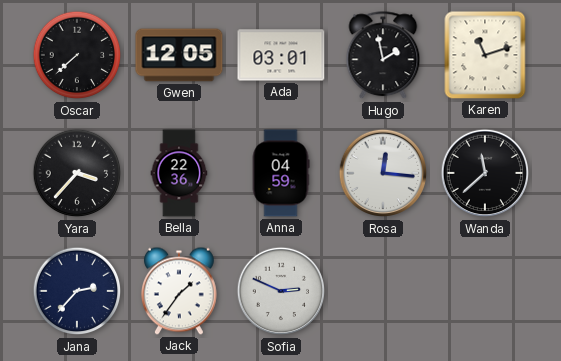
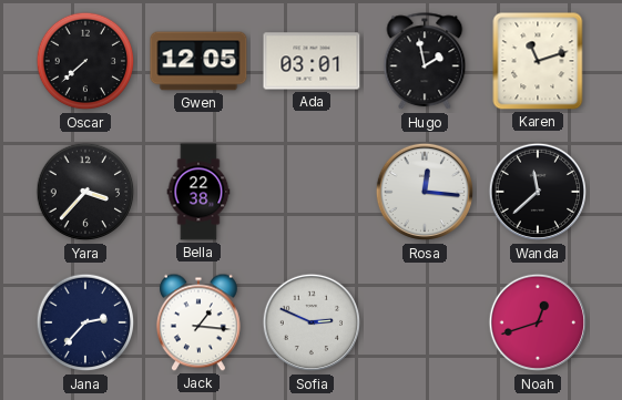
Bella: 22:36 -> 22:38 (198, 192)
Anna: 04:59 -> none (281, 173)
Jack: 1:36 -> 1:16 (198, 322)
Noah: none -> 12:42 (538, 322)
